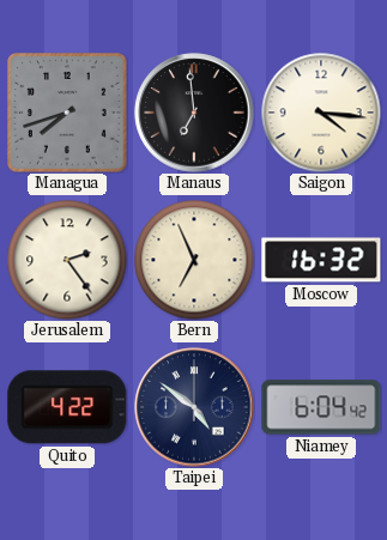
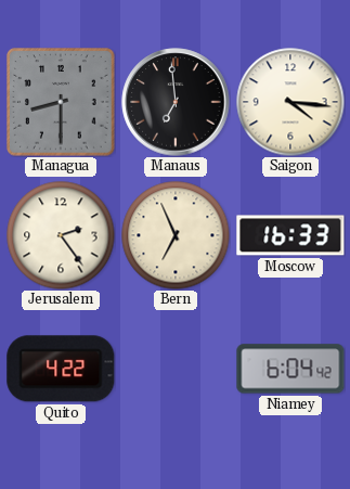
Managua: 7:42 -> 8:30 (61, 102)
Moscow: 16:32 -> 16:33 (290, 235)
Taipei: 4:51 -> none (194, 407)
